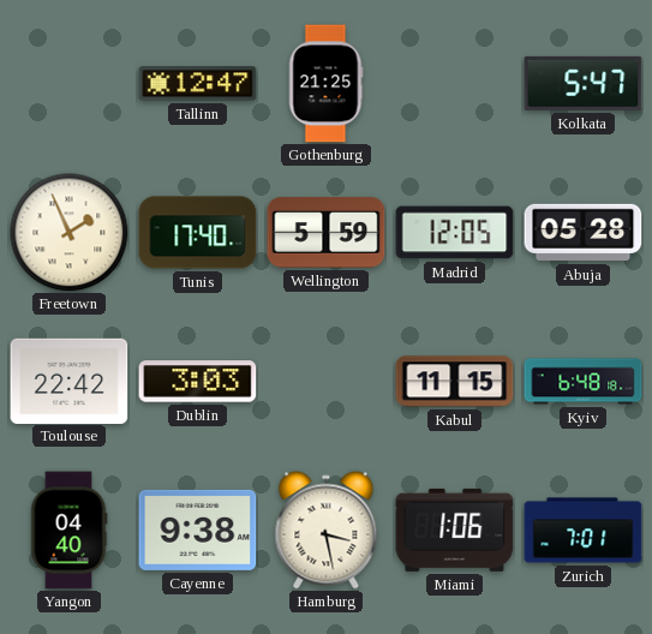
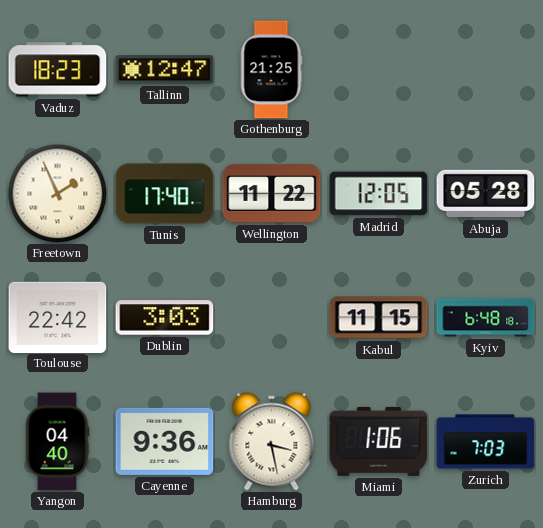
Vaduz: none -> 18:23 (58, 70)
Kolkata: 5:47 -> none (584, 83)
Wellington: 5:59 -> 11:22 (272, 194)
Cayenne: 9:38 -> 9:36 (165, 441)
Zurich: 7:01 -> 7:03 (486, 442)
